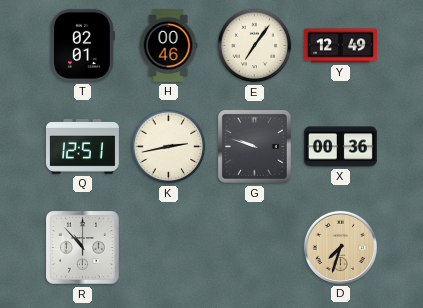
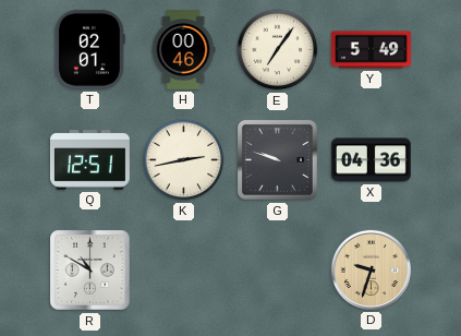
Y: 12:49 -> 5:49 (371, 50)
X: 00:36 -> 04:36 (371, 160)
R: 10:53 -> 10:50 (90, 271)
D: 7:33 -> 9:33 (371, 269)
